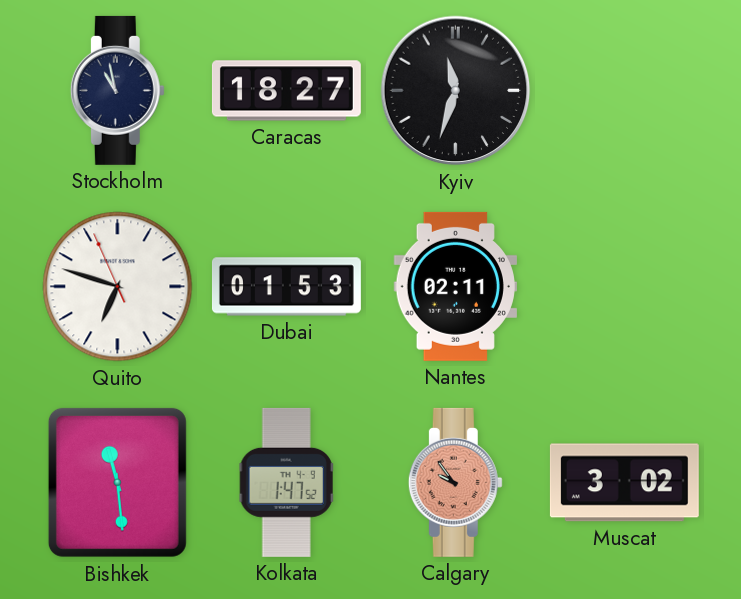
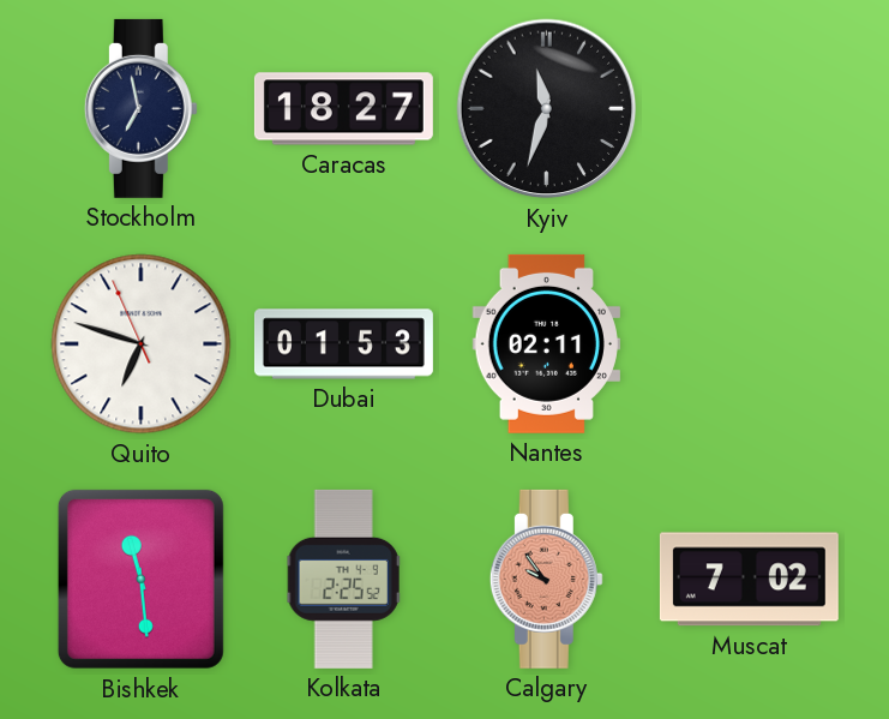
Stockholm: 10:58 -> 6:58 (140, 108)
Kolkata: 1:47 -> 2:25 (344, 579)
Muscat: 3:02 -> 7:02 (749, 580)
